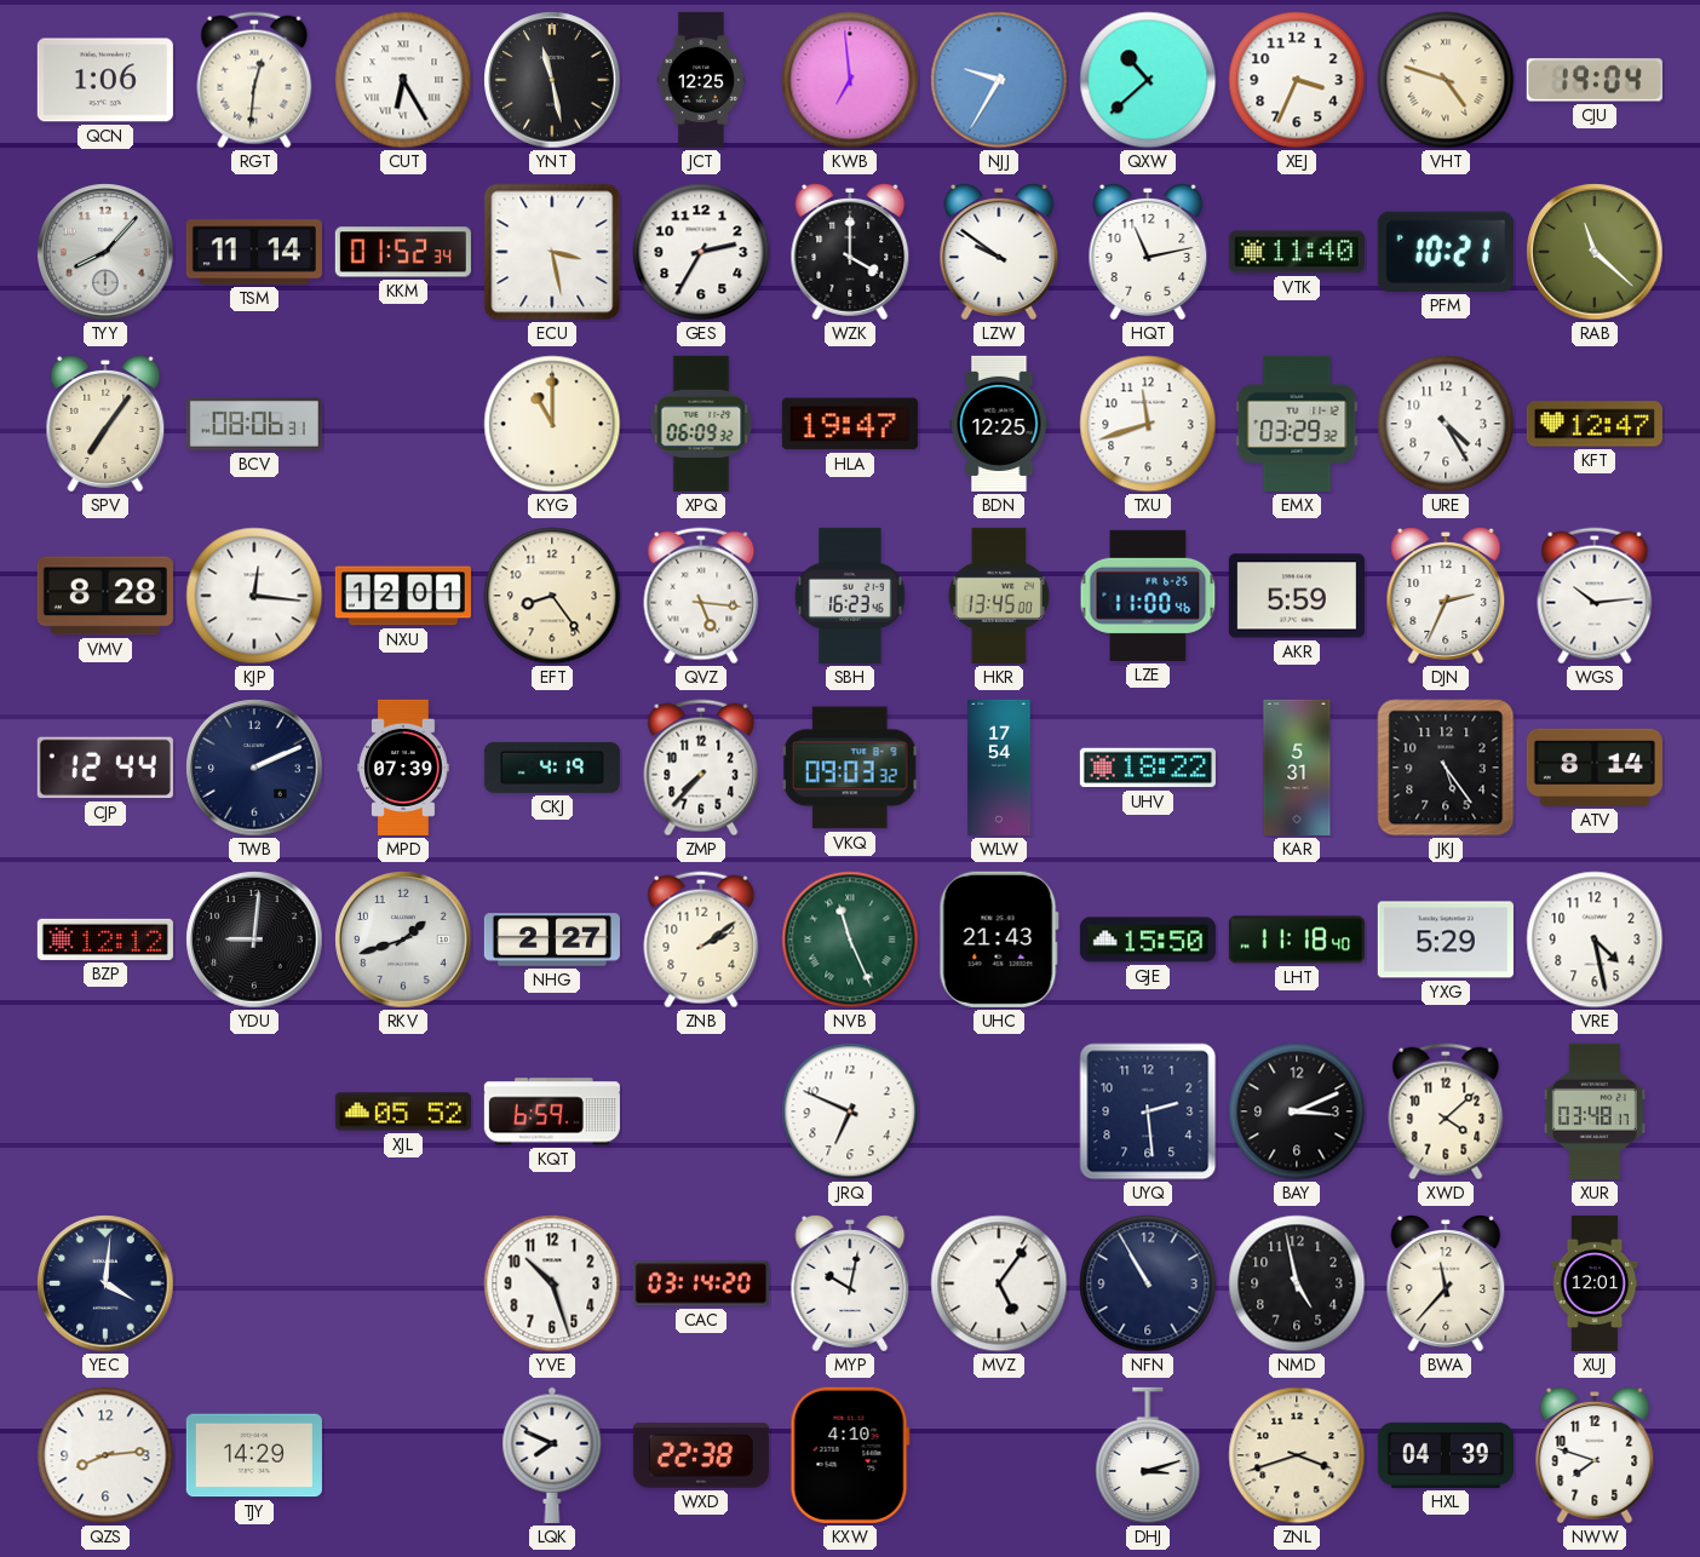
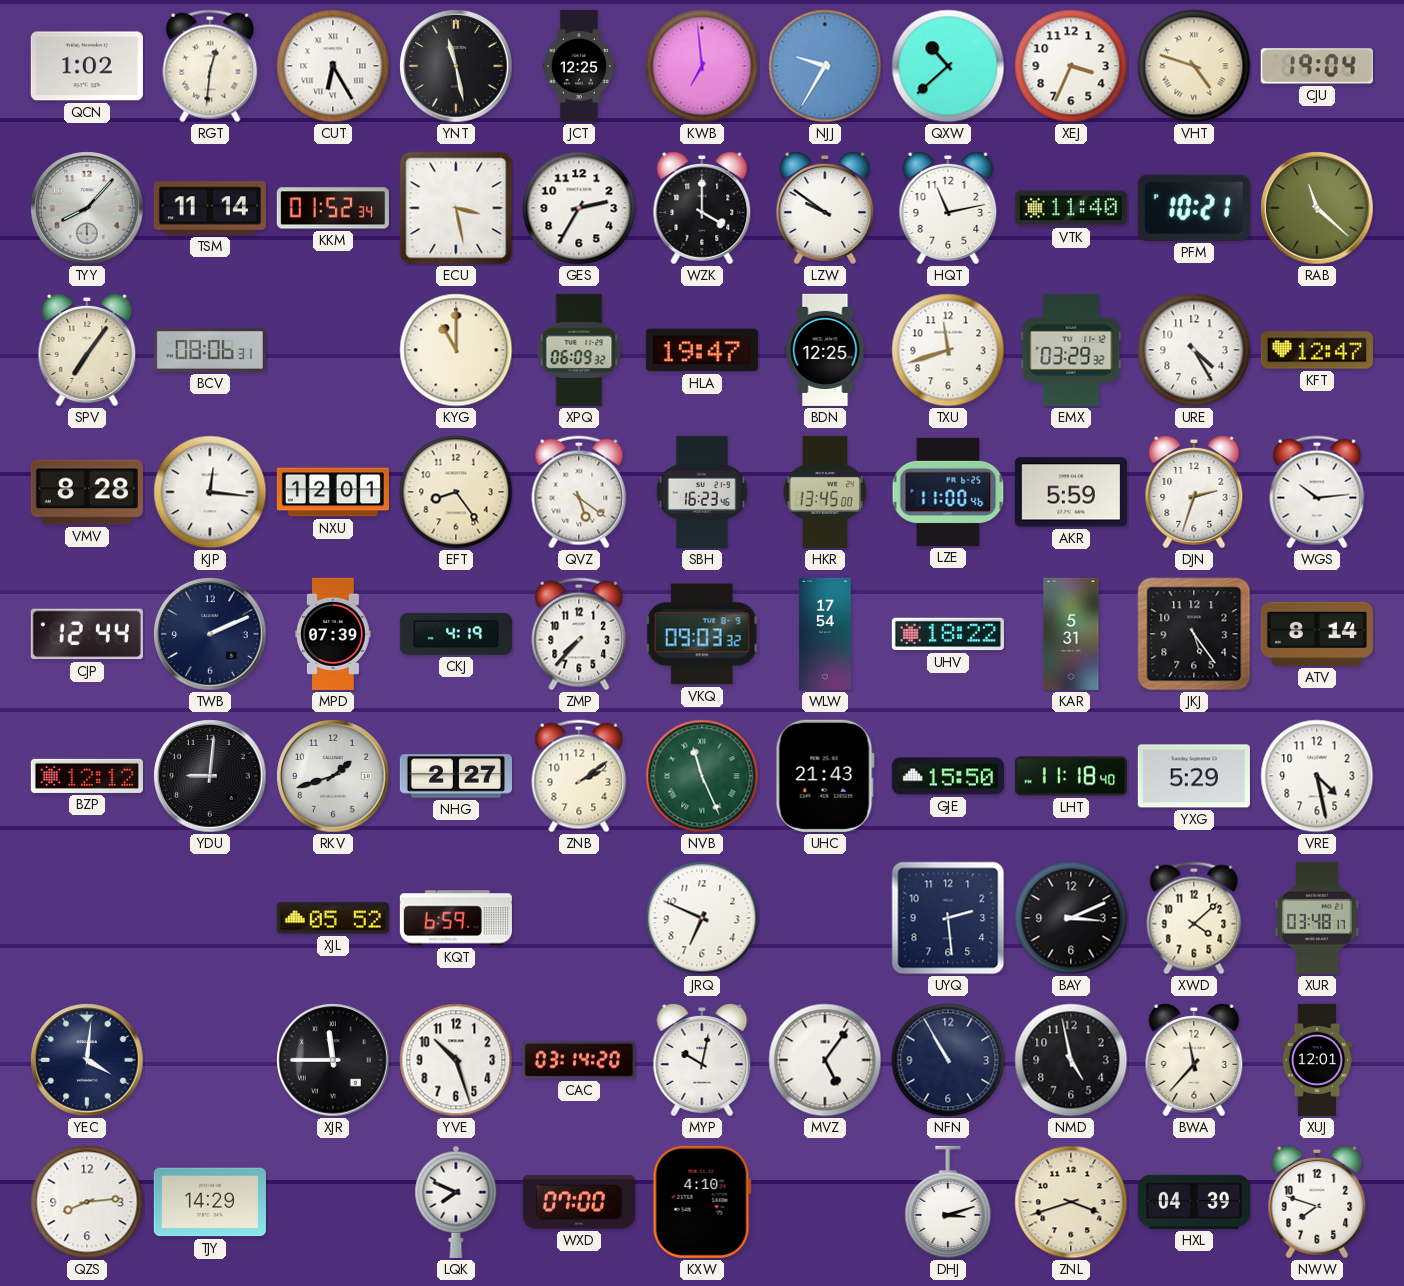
QCN: 1:06 -> 1:02 (87, 66)
QVZ: 5:16 -> 5:21 (579, 492)
DJN: 2:34 -> 2:33 (1194, 493)
XJR: none -> 11:45 (333, 1060)
WXD: 22:38 -> 07:00 (579, 1202)
